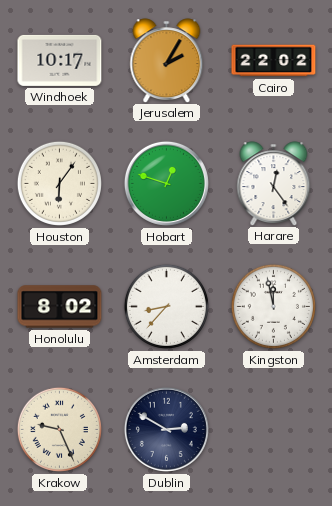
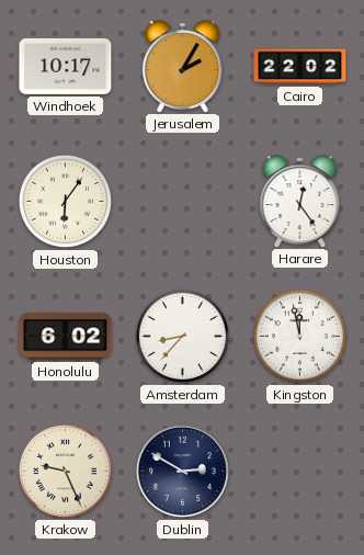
Hobart: 12:48 -> none (166, 183)
Honolulu: 8:02 -> 6:02 (66, 337)
